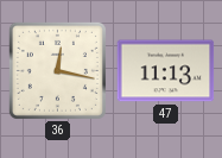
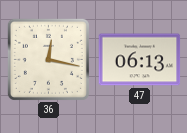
47: 11:13 -> 06:13 (140, 60)
